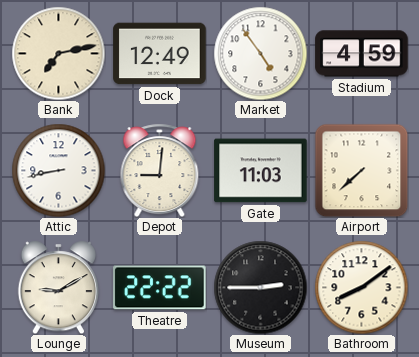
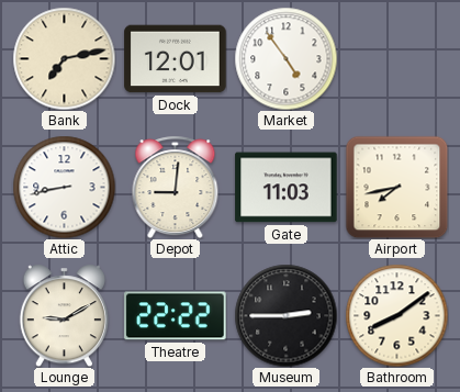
Dock: 12:49 -> 12:01 (176, 59)
Stadium: 4:59 -> none (362, 54)
Airport: 7:38 -> 7:43 (396, 187)
